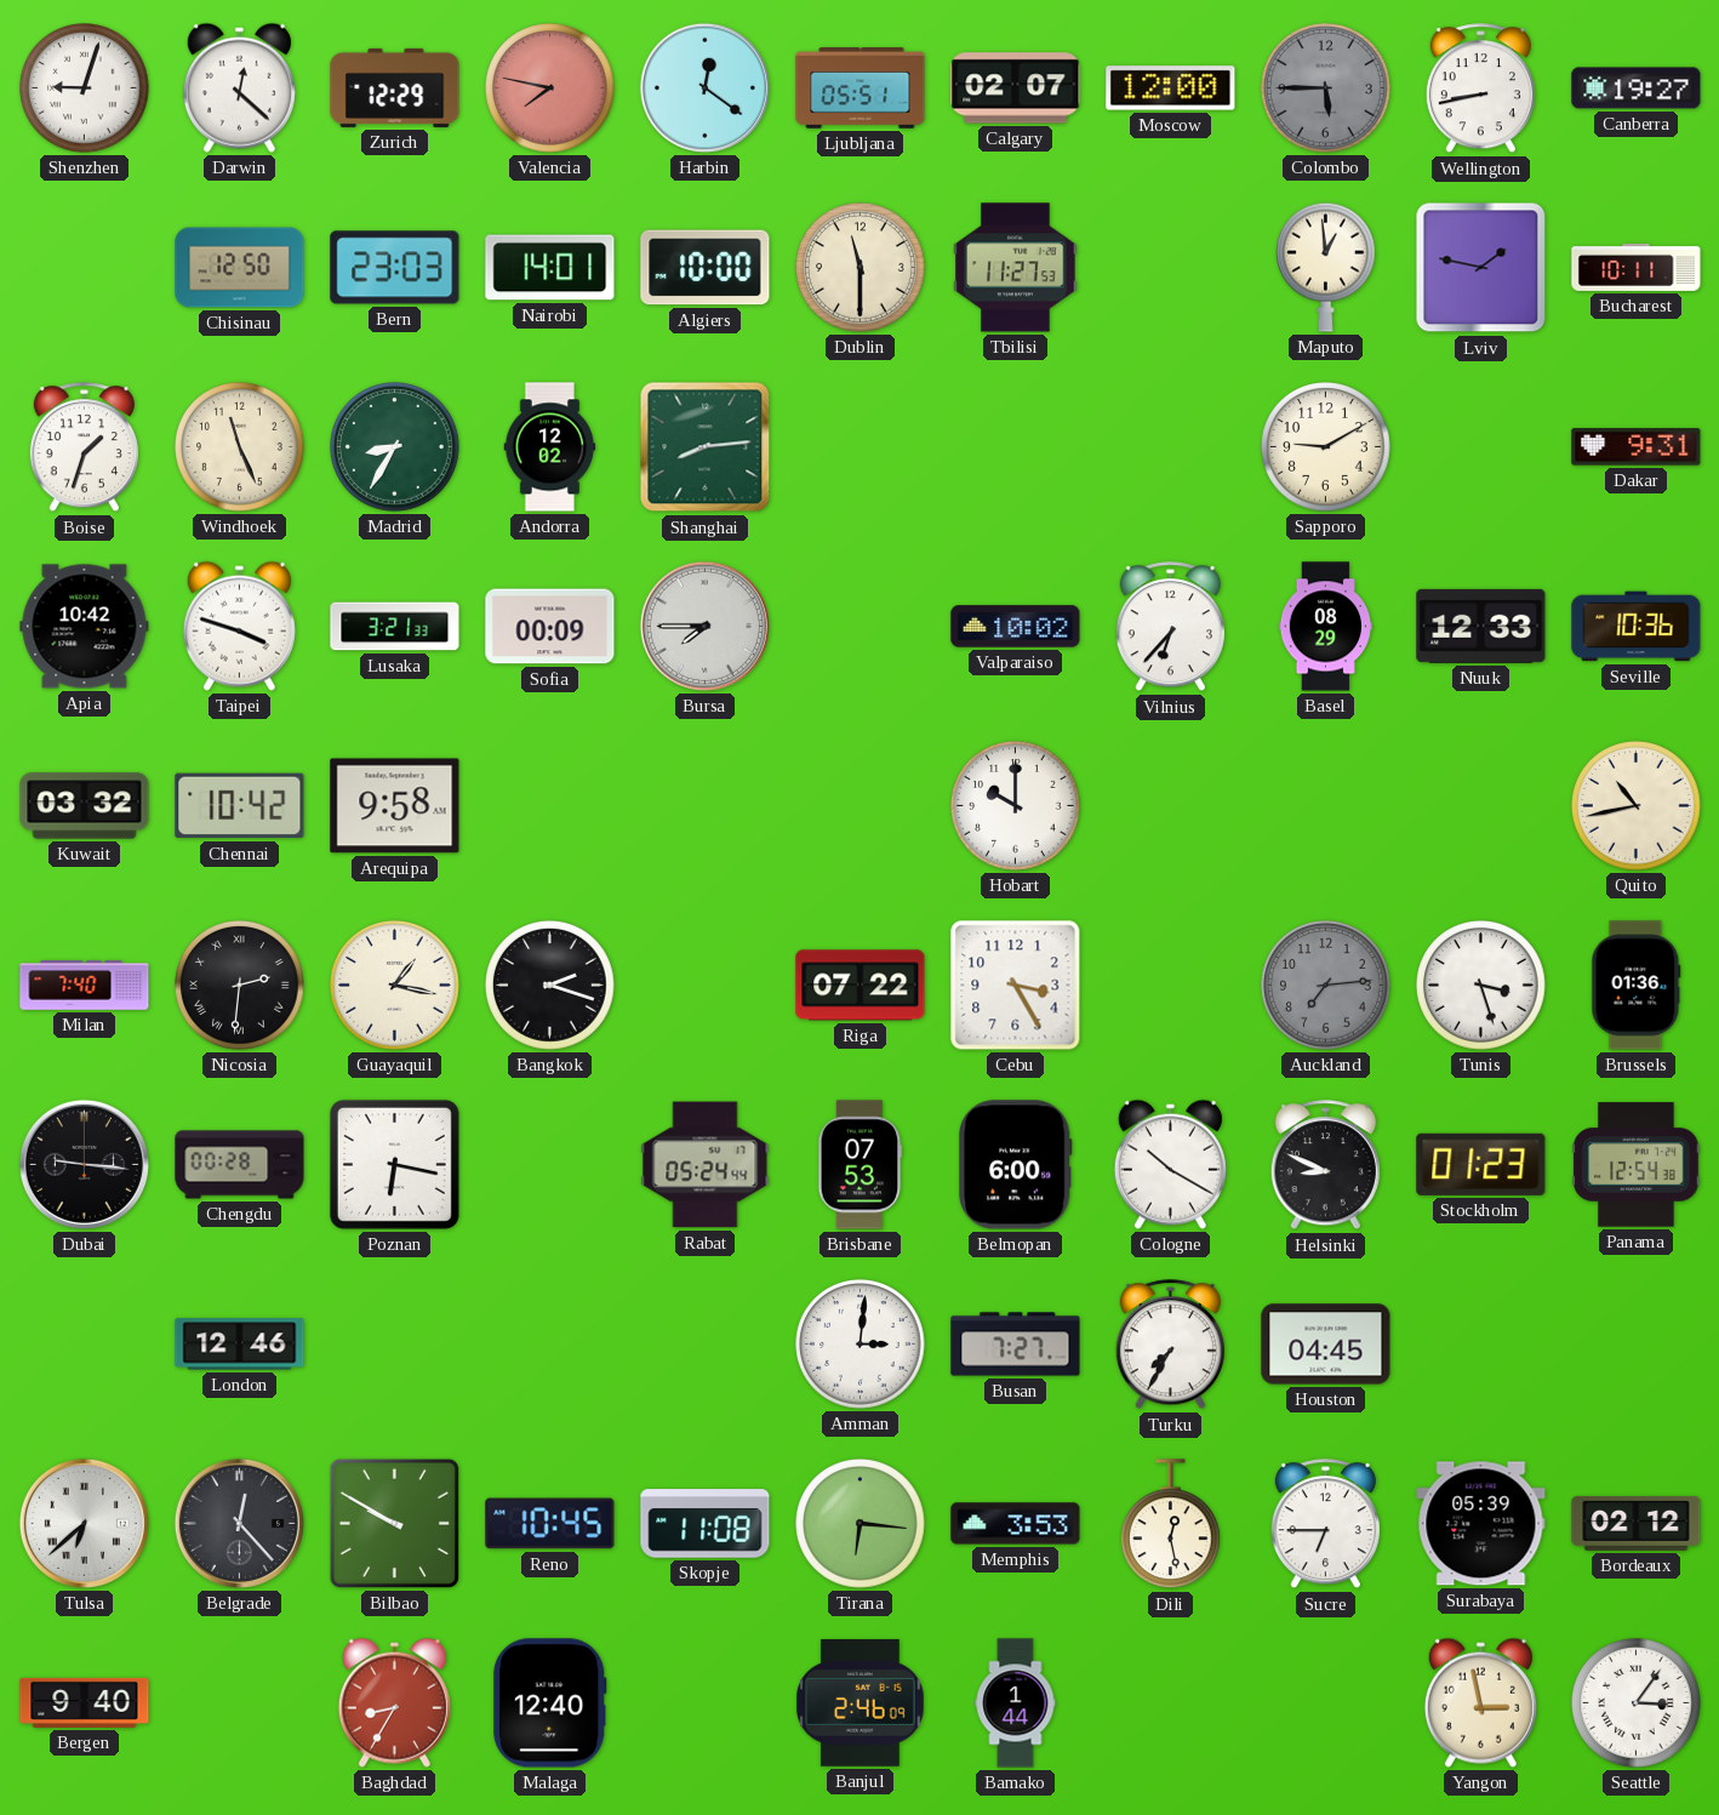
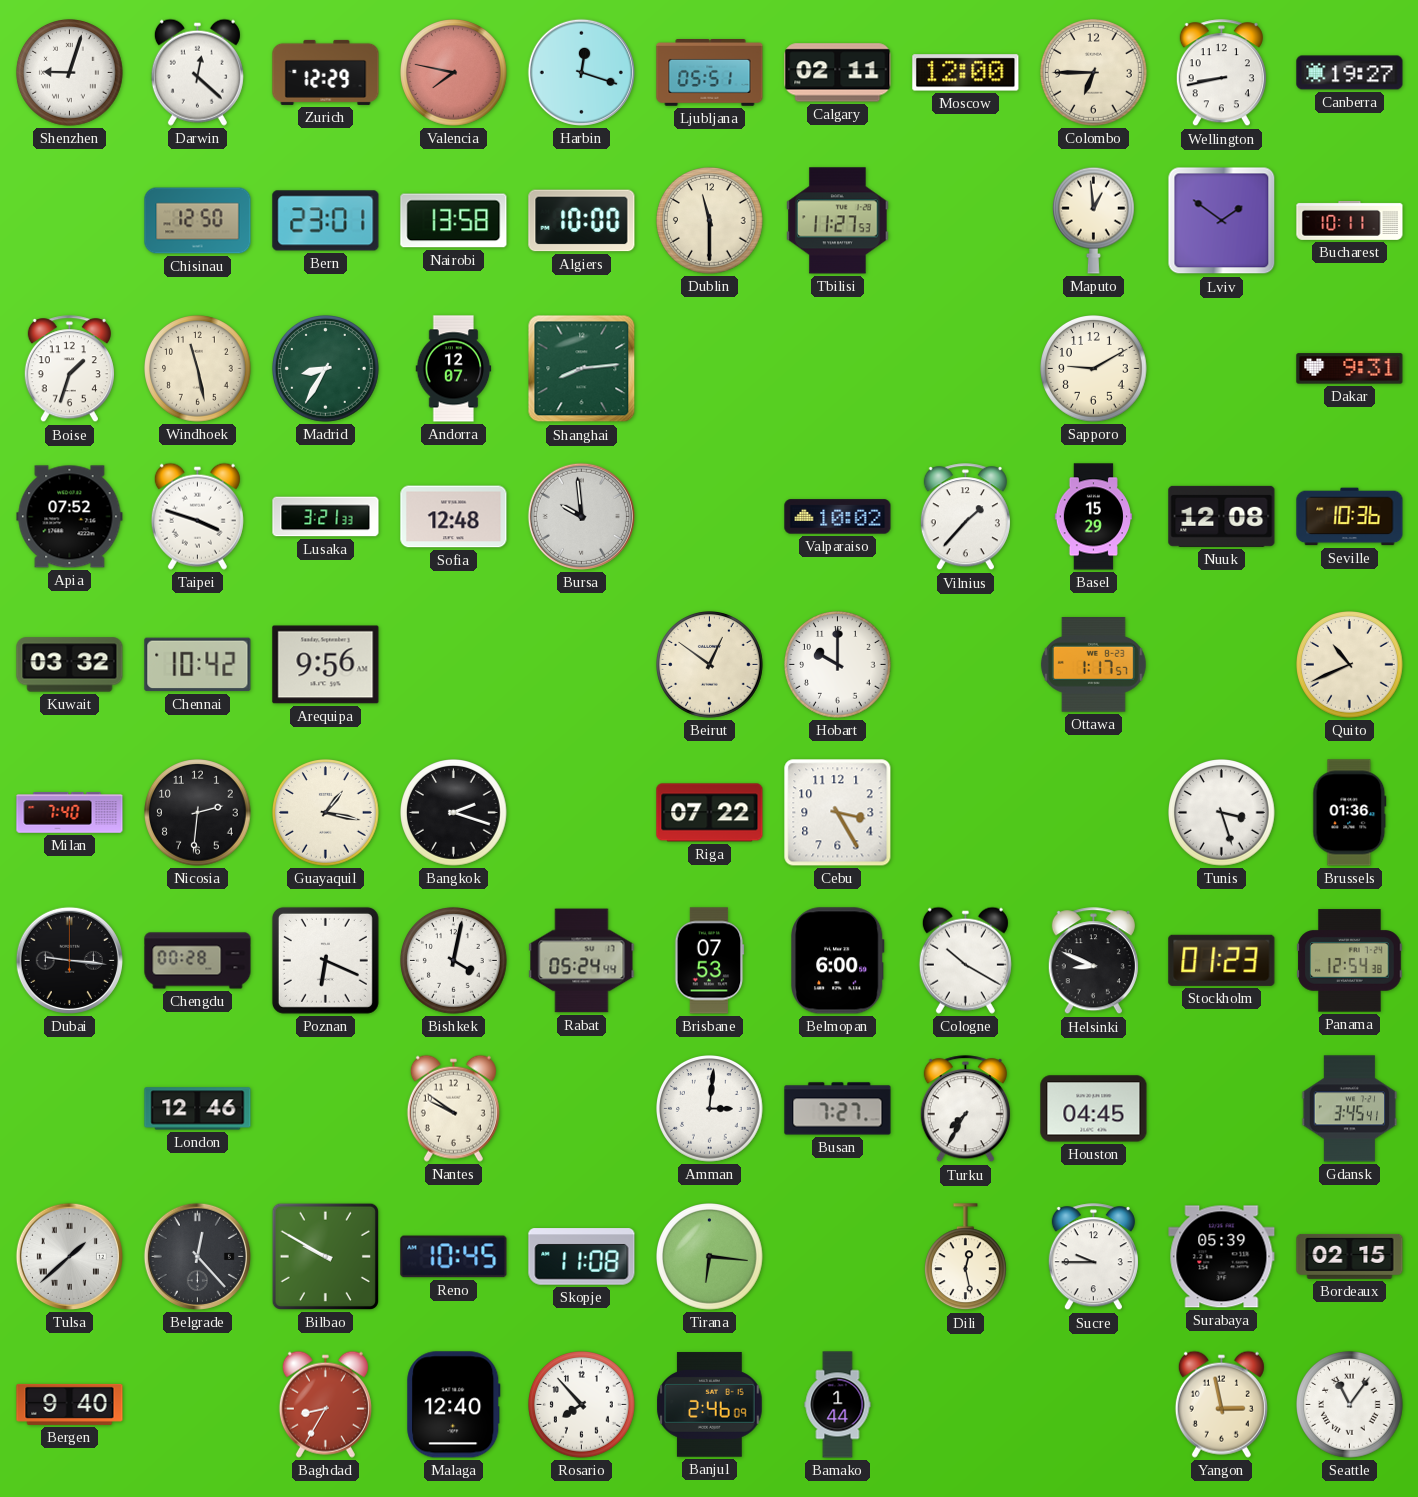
Harbin: 12:21 -> 12:18 (581, 72)
Calgary: 02:07 -> 02:11 (838, 73)
Colombo: 5:45 -> 6:45 (1094, 73)
Colombo dial: grey -> cream (1094, 73)
Bern: 23:03 -> 23:01 (326, 221)
Nairobi: 14:01 -> 13:58 (454, 221)
Lviv: 1:47 -> 1:51 (1222, 221)
Windhoek: 11:26 -> 11:28 (198, 369)
Andorra: 12:02 -> 12:07 (454, 369)
Apia: 10:42 -> 07:52 (70, 517)
Sofia: 00:09 -> 12:48 (454, 517)
Bursa: 7:45 -> 9:59 (581, 516)
Vilnius: 6:37 -> 1:37 (965, 517)
Basel: 08:29 -> 15:29 (1093, 517)
Nuuk: 12:33 -> 12:08 (1222, 516)
Arequipa: 9:58 -> 9:56 (326, 665)
Beirut: none -> 12:51 (710, 665)
Ottawa: none -> 1:17 (1093, 665)
Quito: 10:43 -> 10:41 (1350, 665)
Nicosia numerals: Roman -> Arabic (198, 813)
Auckland: 7:14 -> none (1326, 986)
Poznan: 6:17 -> 6:19 (325, 960)
Bishkek: none -> 4:02 (454, 961)
Nantes: none -> 9:51 (453, 1108)
Gdansk: none -> 3:45 (1350, 1109)
Tulsa: 6:38 -> 1:38 (69, 1256)
Memphis: 3:53 -> none (1016, 1524)
Sucre: 6:45 -> 9:45 (1093, 1257)
Bordeaux: 02:12 -> 02:15 (1350, 1256)
Rosario: none -> 7:53 (582, 1405)
Seattle: 3:06 -> 11:06 (1350, 1405)
